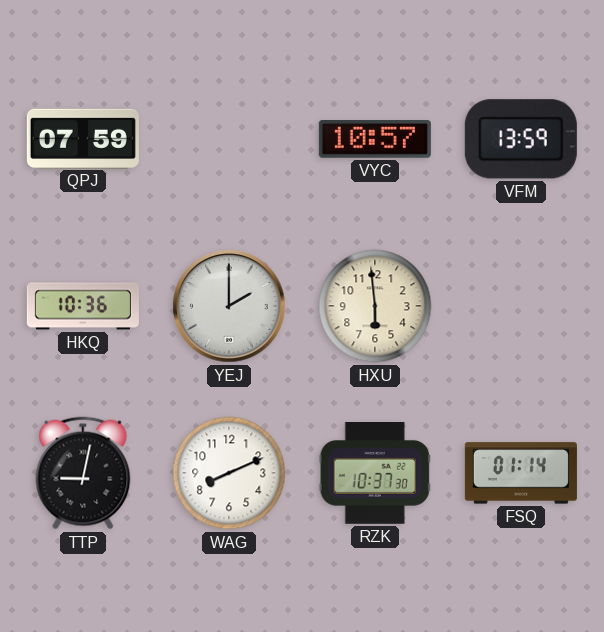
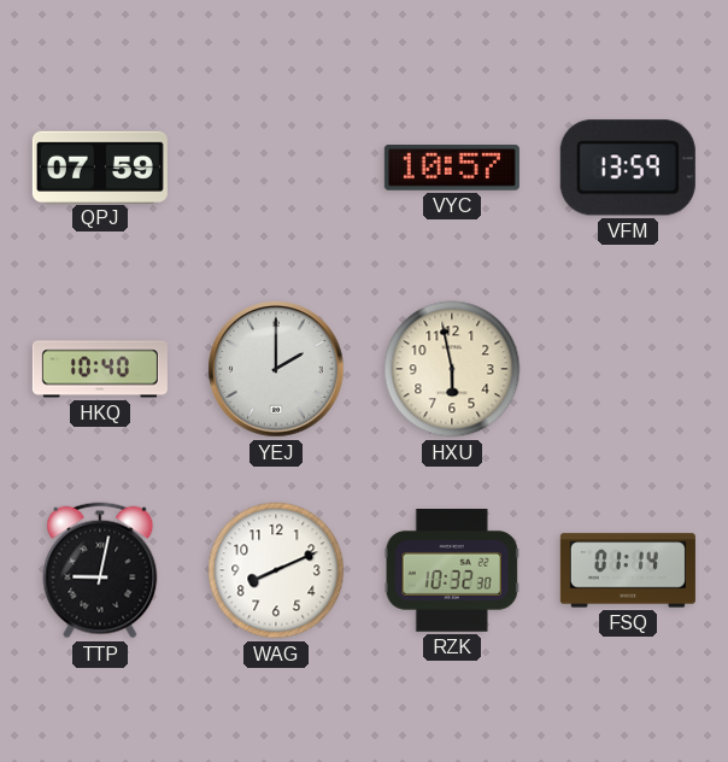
HKQ: 10:36 -> 10:40 (100, 369)
HXU: 5:59 -> 5:58 (452, 369)
RZK: 10:37 -> 10:32 (452, 571)
